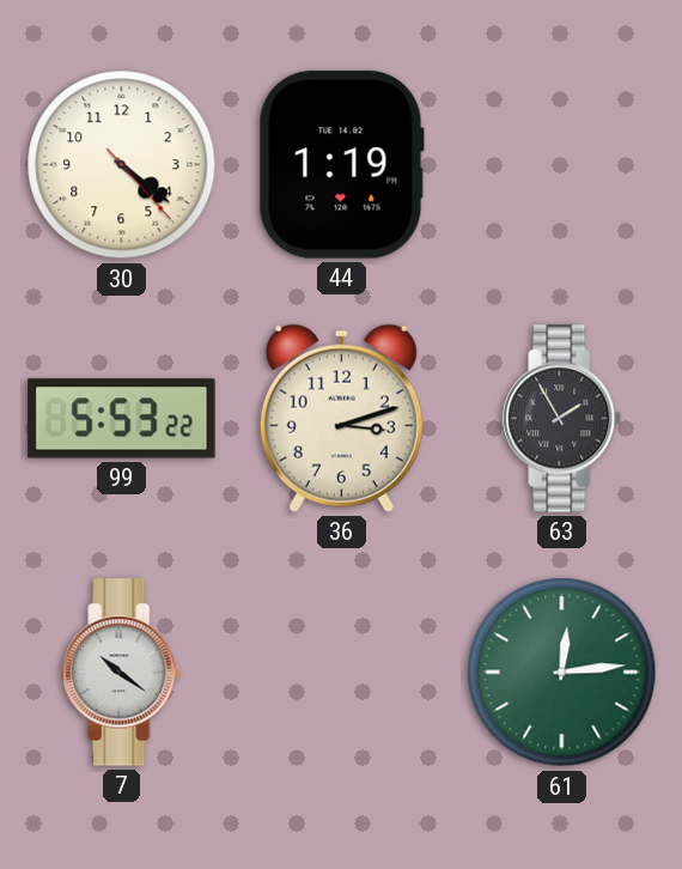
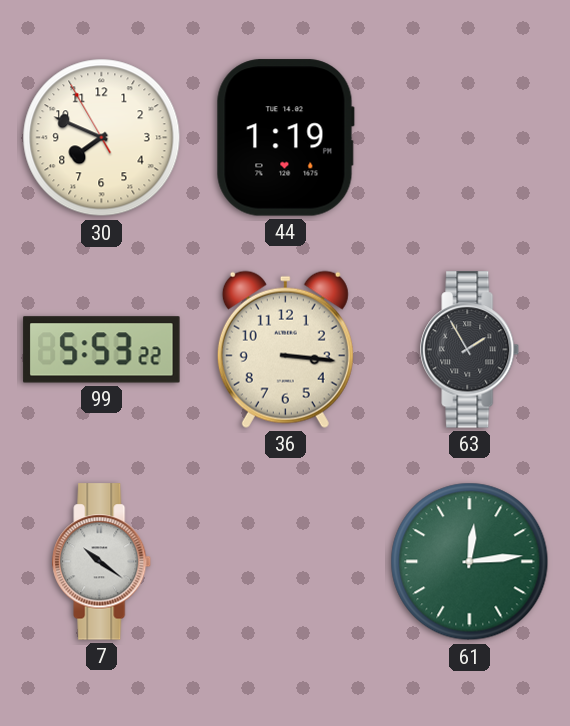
30: 4:21 -> 7:48 (102, 138)
36: 3:12 -> 3:16 (285, 349)
